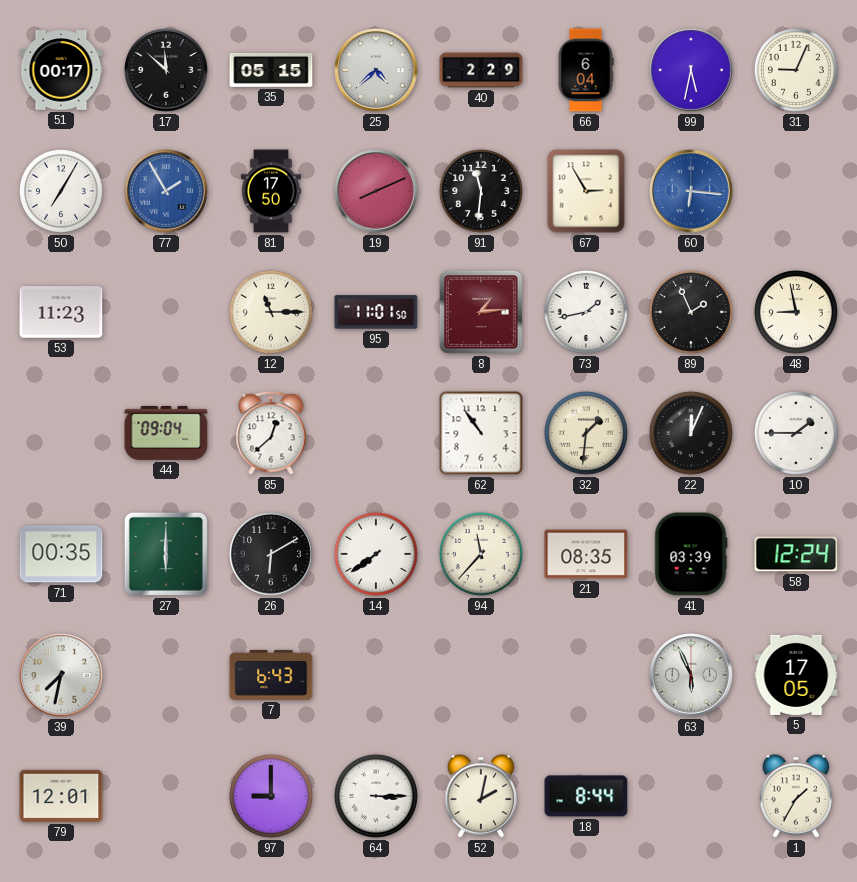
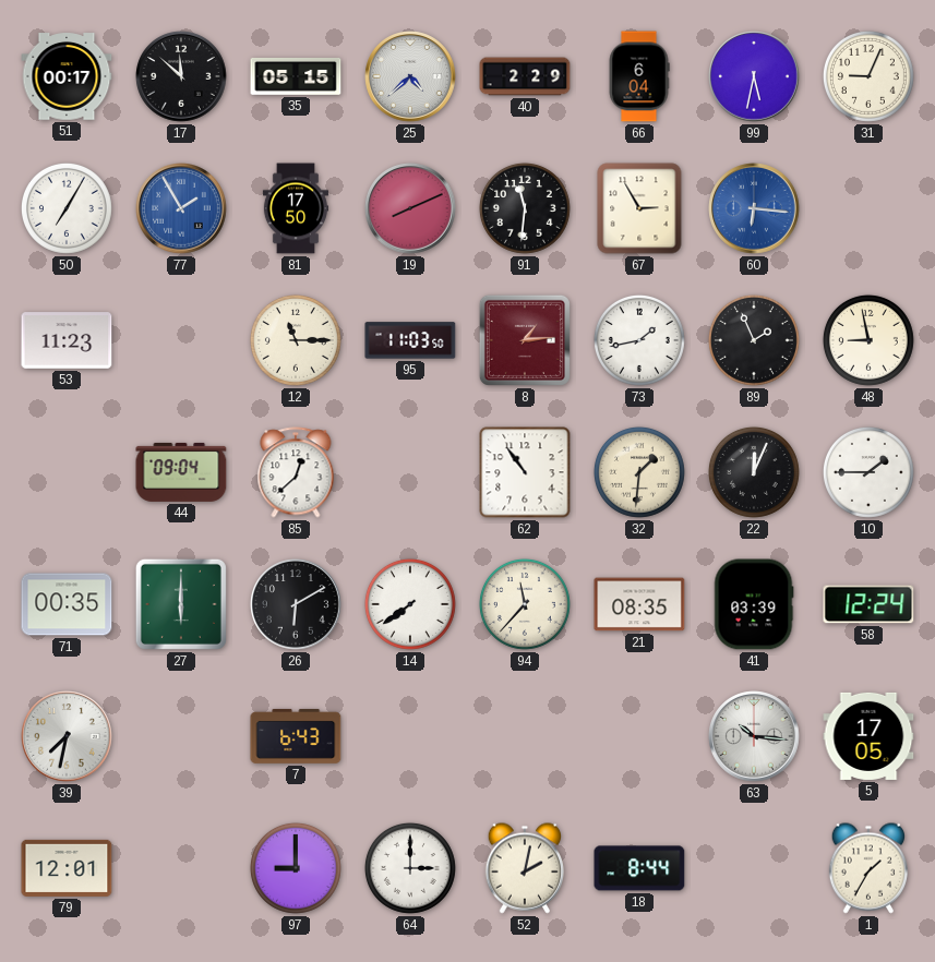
95: 11:01 -> 11:03 (410, 340)
63: 5:56 -> 10:16 (754, 736)
64: 3:15 -> 3:00 (410, 868)
